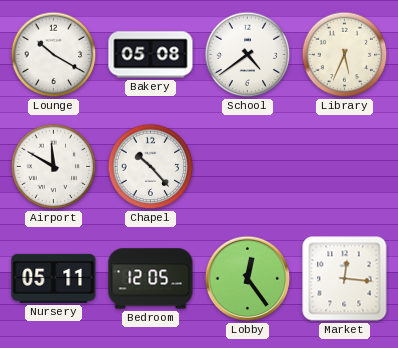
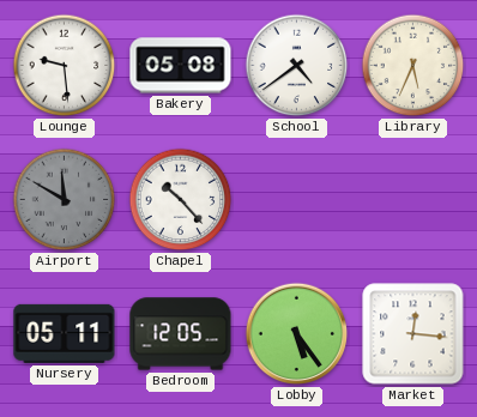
Lounge: 10:20 -> 9:29 (65, 66)
Airport dial: white -> grey (65, 200)
Lobby: 12:24 -> 5:24 (297, 334)
